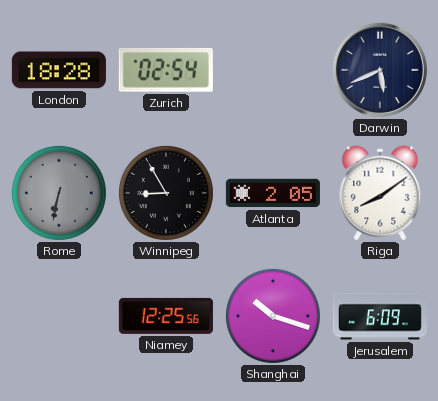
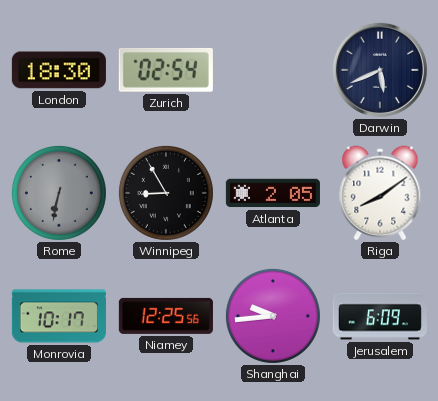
London: 18:28 -> 18:30 (59, 70)
Monrovia: none -> 10:17 (59, 316)
Shanghai: 10:18 -> 9:44 (273, 316)
